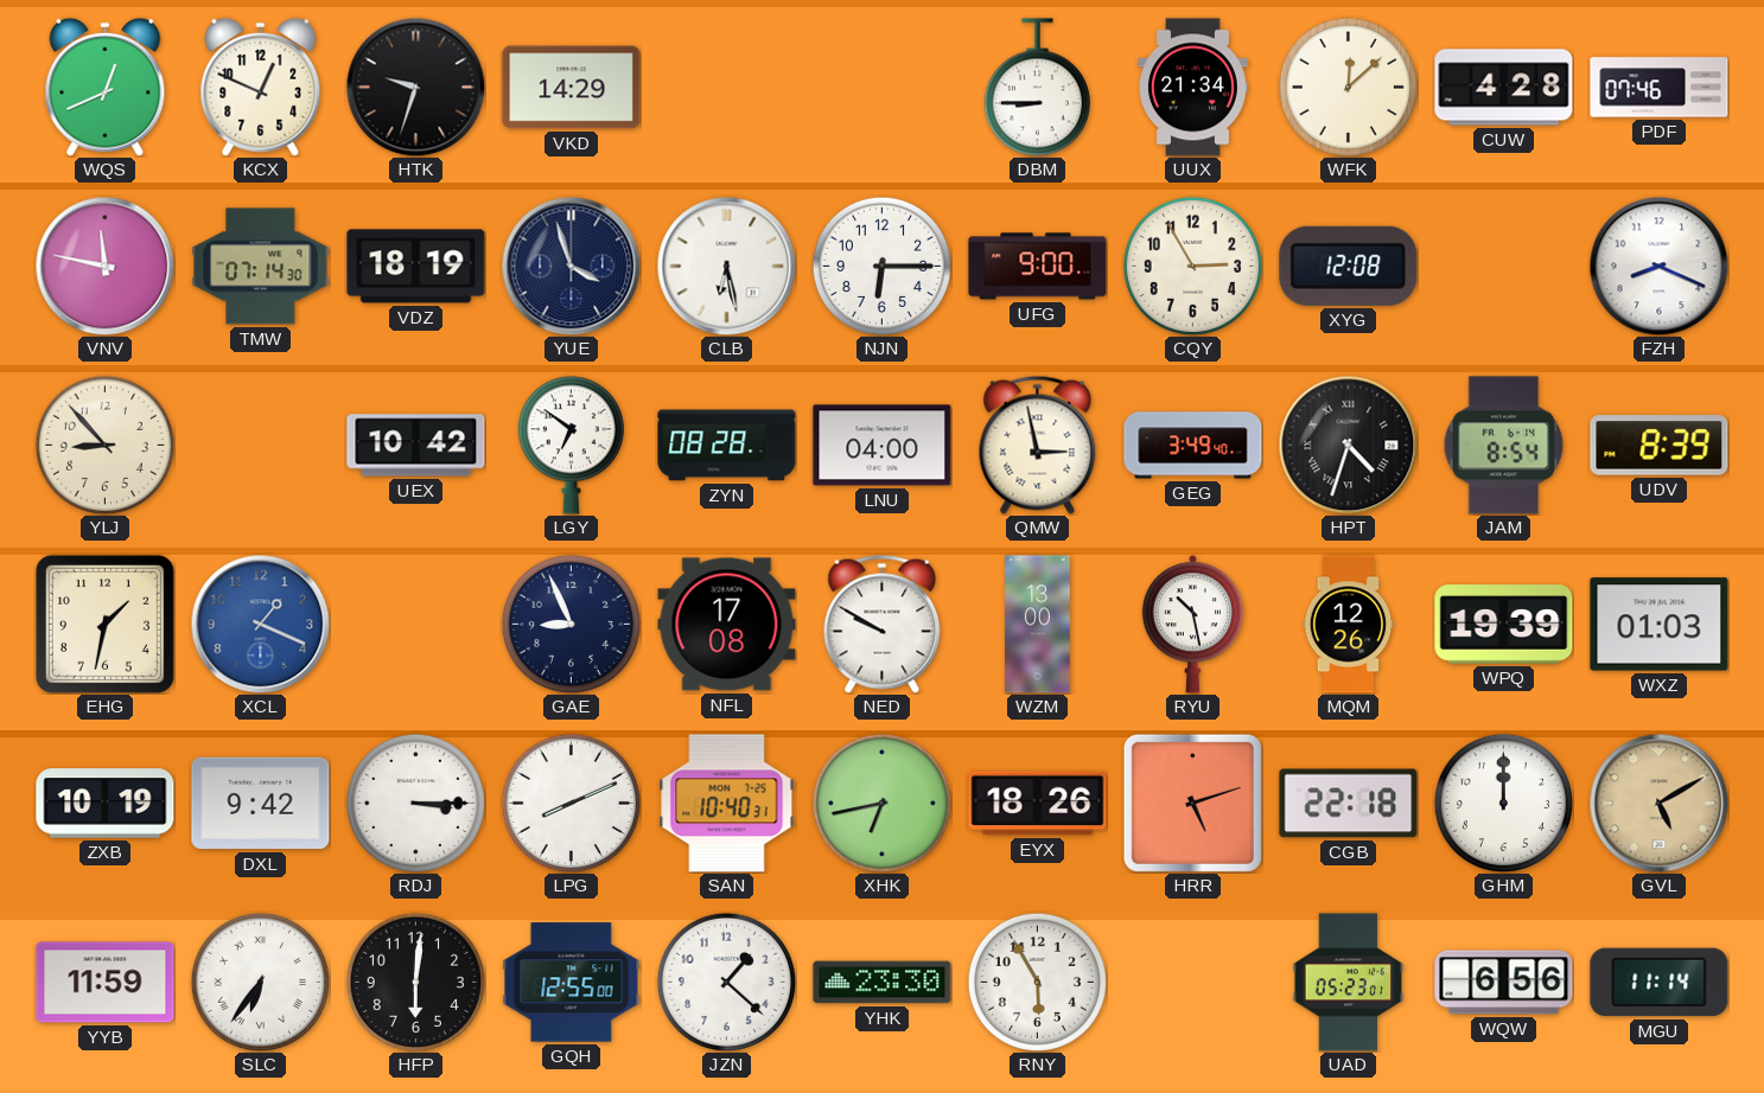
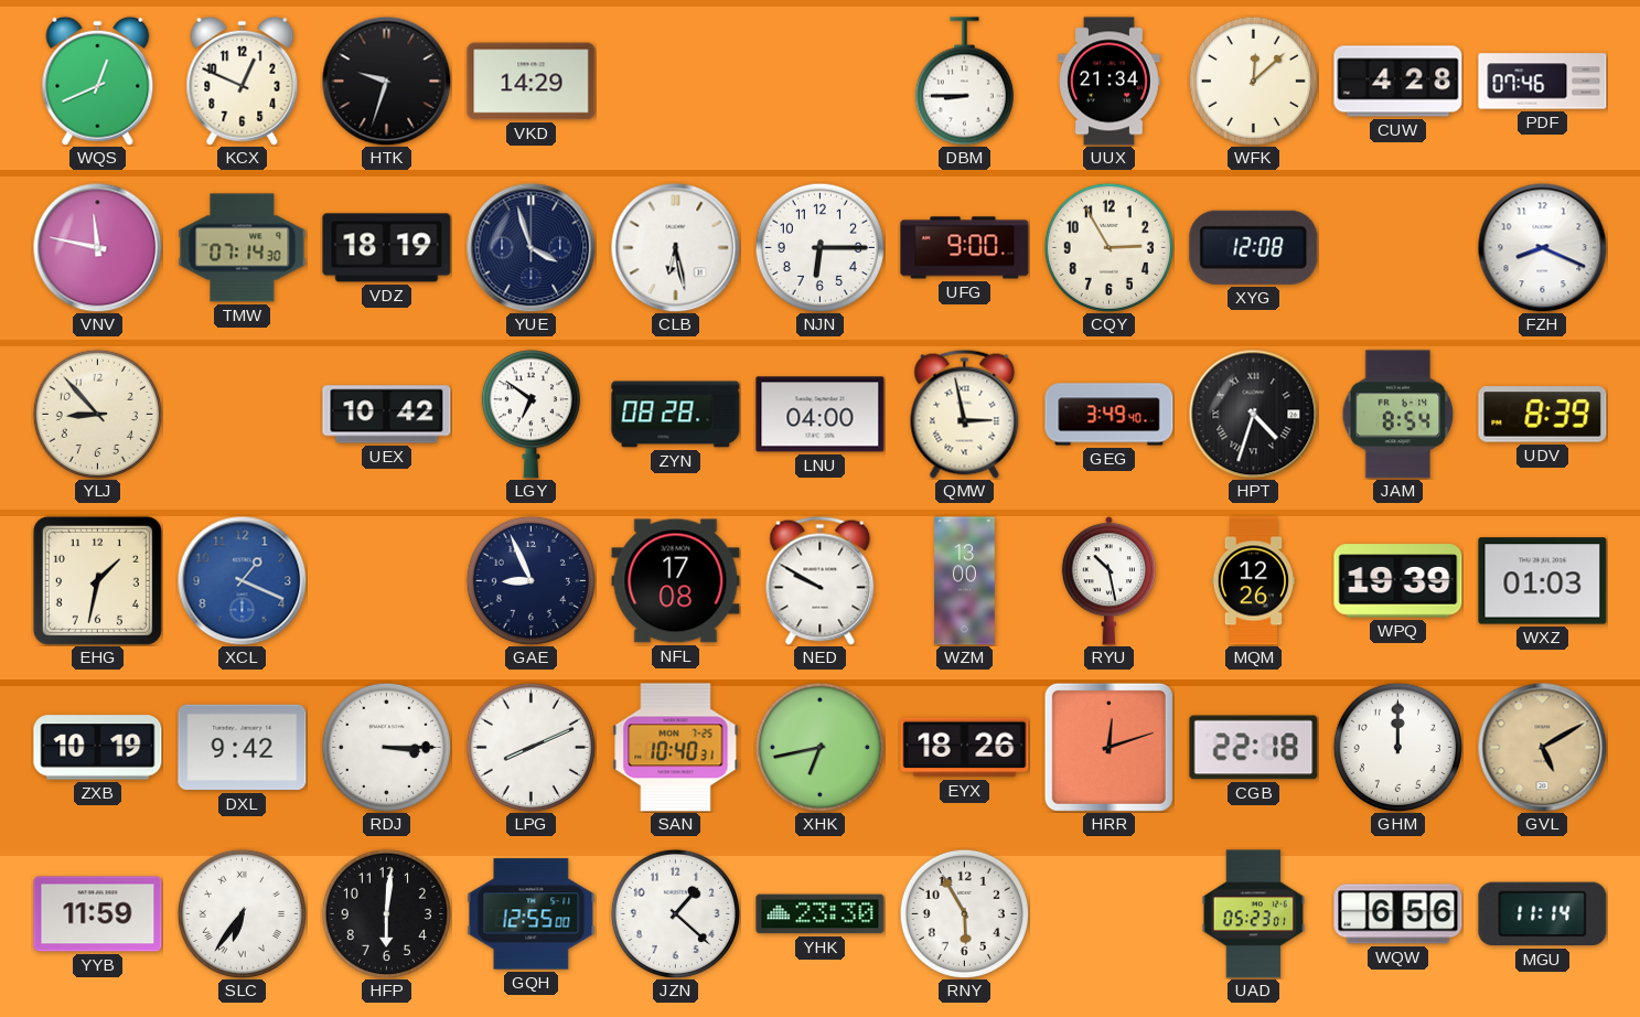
HRR: 5:12 -> 12:12 (1108, 747)
